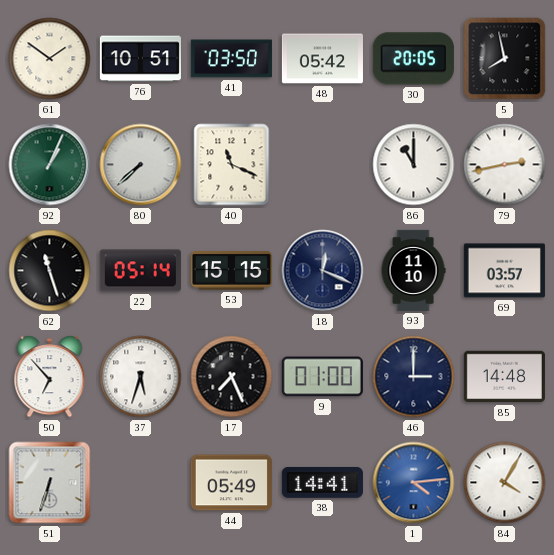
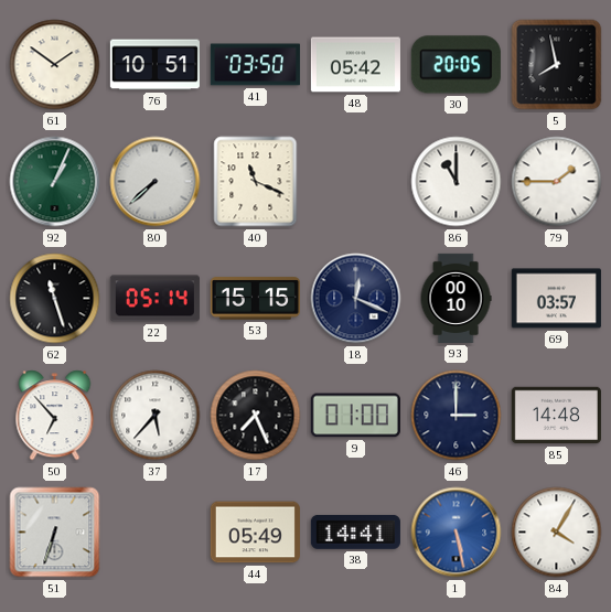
79: 2:43 -> 1:45 (557, 182)
93: 11:10 -> 00:10 (455, 298)
37: 5:33 -> 5:37 (156, 416)
1: 4:14 -> 5:28 (457, 533)
